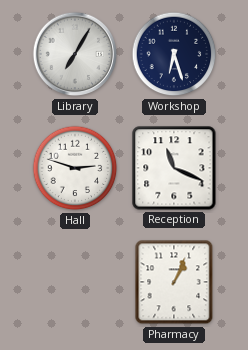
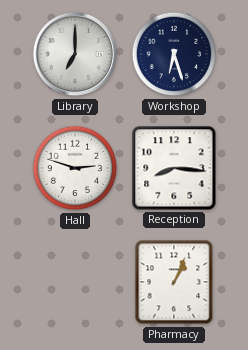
Library: 7:05 -> 7:00 (75, 54)
Reception: 11:19 -> 8:16 (174, 168)
